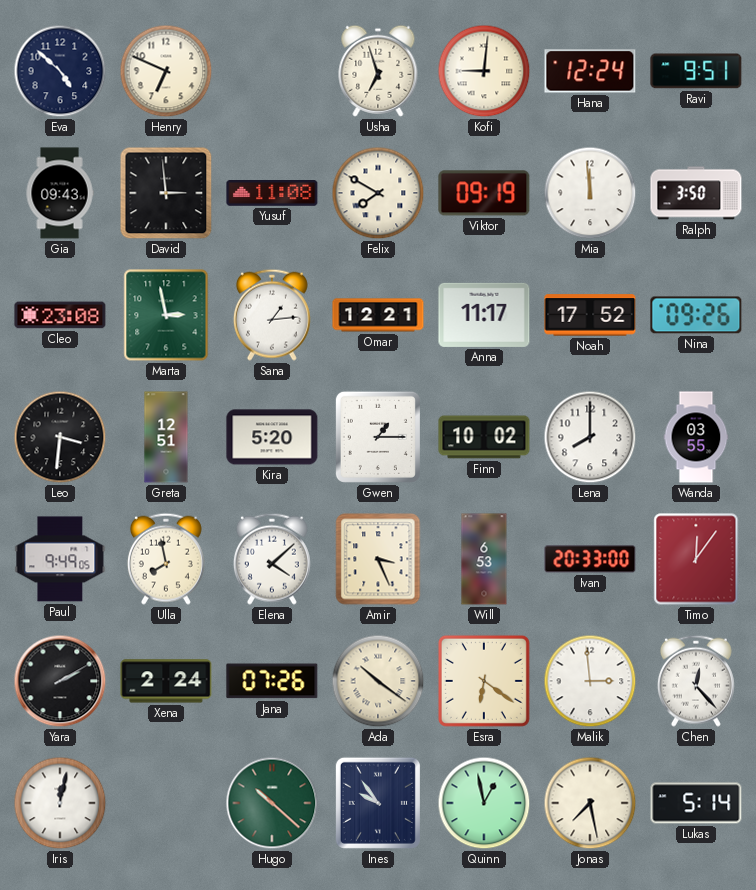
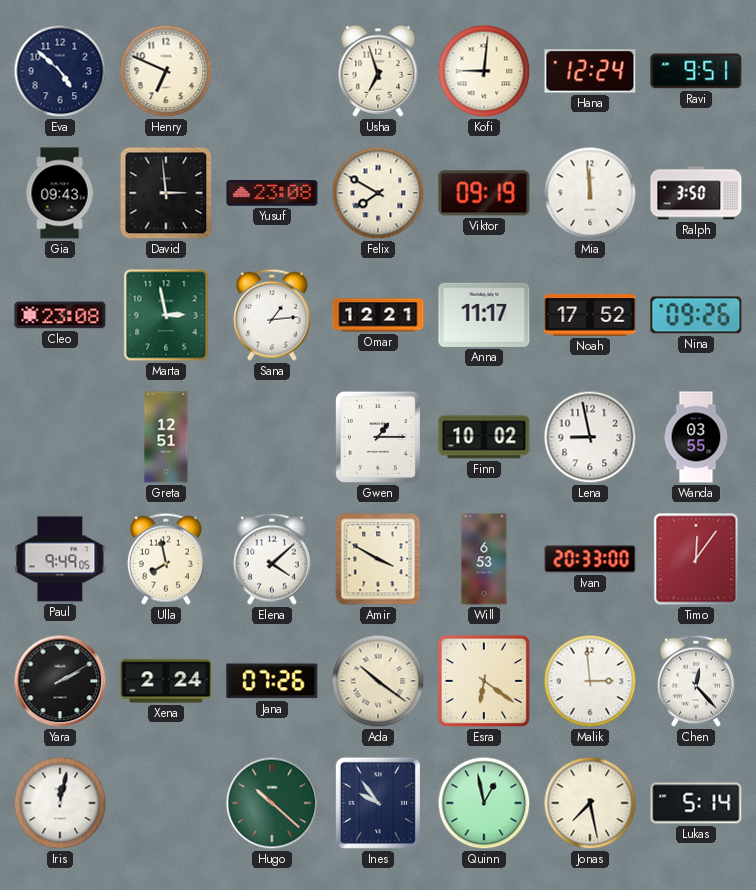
Yusuf: 11:08 -> 23:08 (272, 194)
Leo: 3:31 -> none (60, 437)
Kira: 5:20 -> none (272, 437)
Lena: 8:00 -> 8:58 (590, 437)
Amir: 3:26 -> 3:50 (378, 559)
